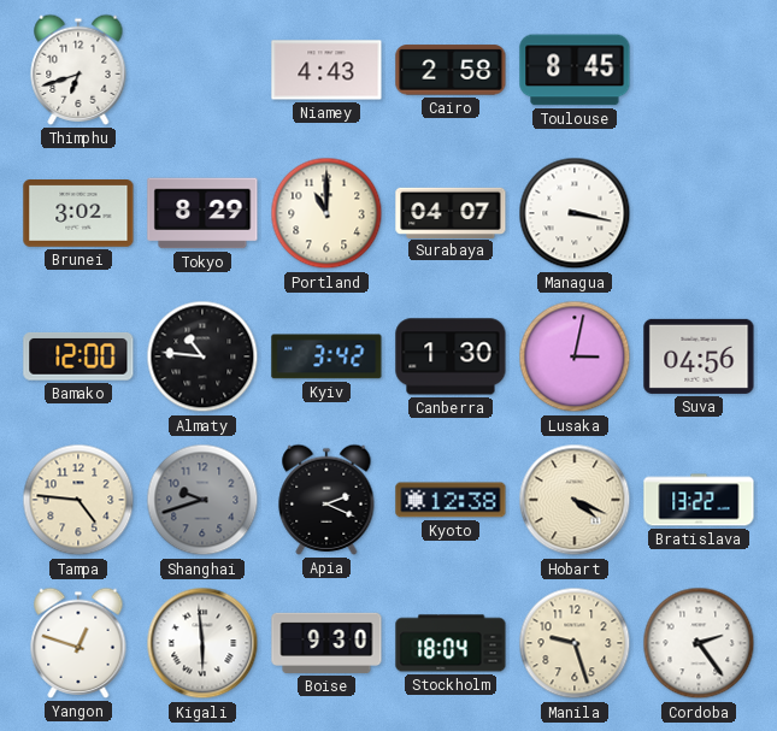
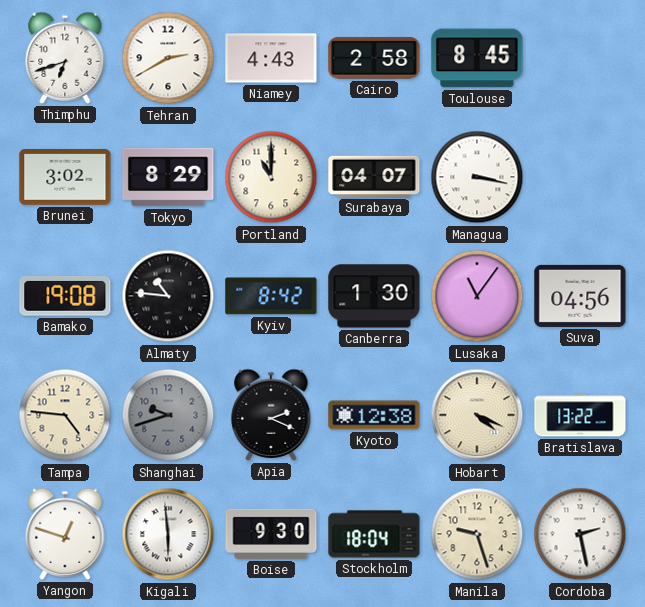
Tehran: none -> 2:40 (168, 58)
Bamako: 12:00 -> 19:08 (65, 297)
Kyiv: 3:42 -> 8:42 (271, 296)
Lusaka: 3:02 -> 11:06 (477, 296)
Cordoba: 2:24 -> 2:28 (580, 534)
